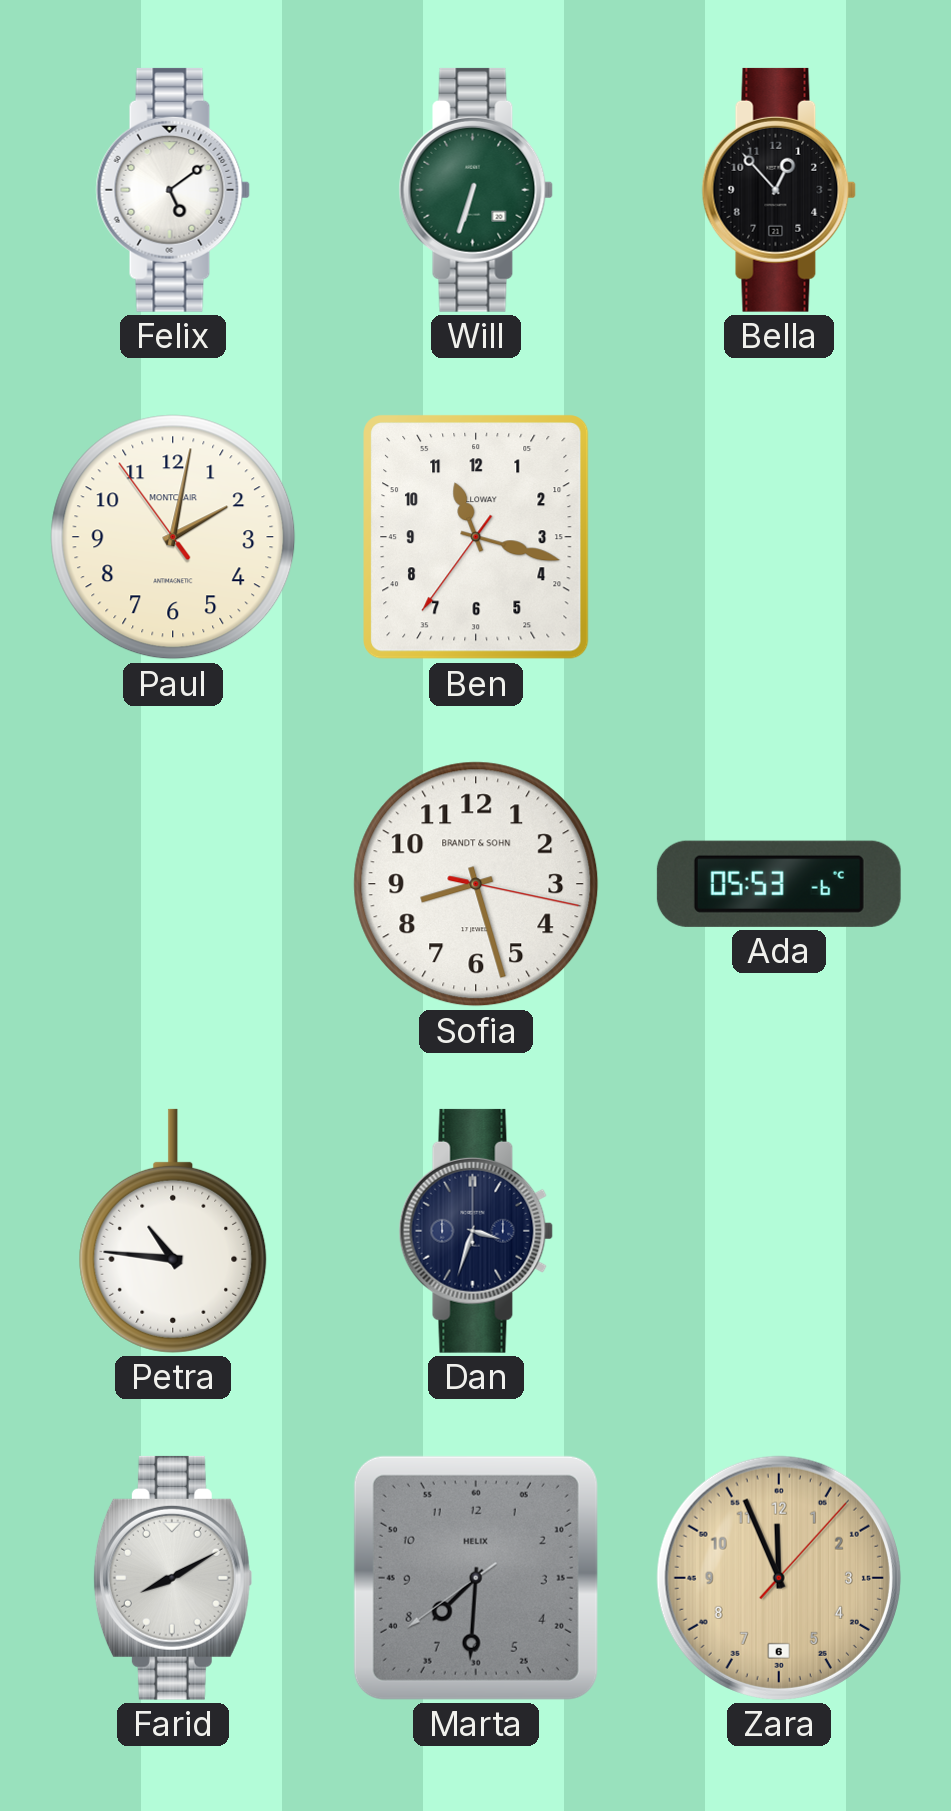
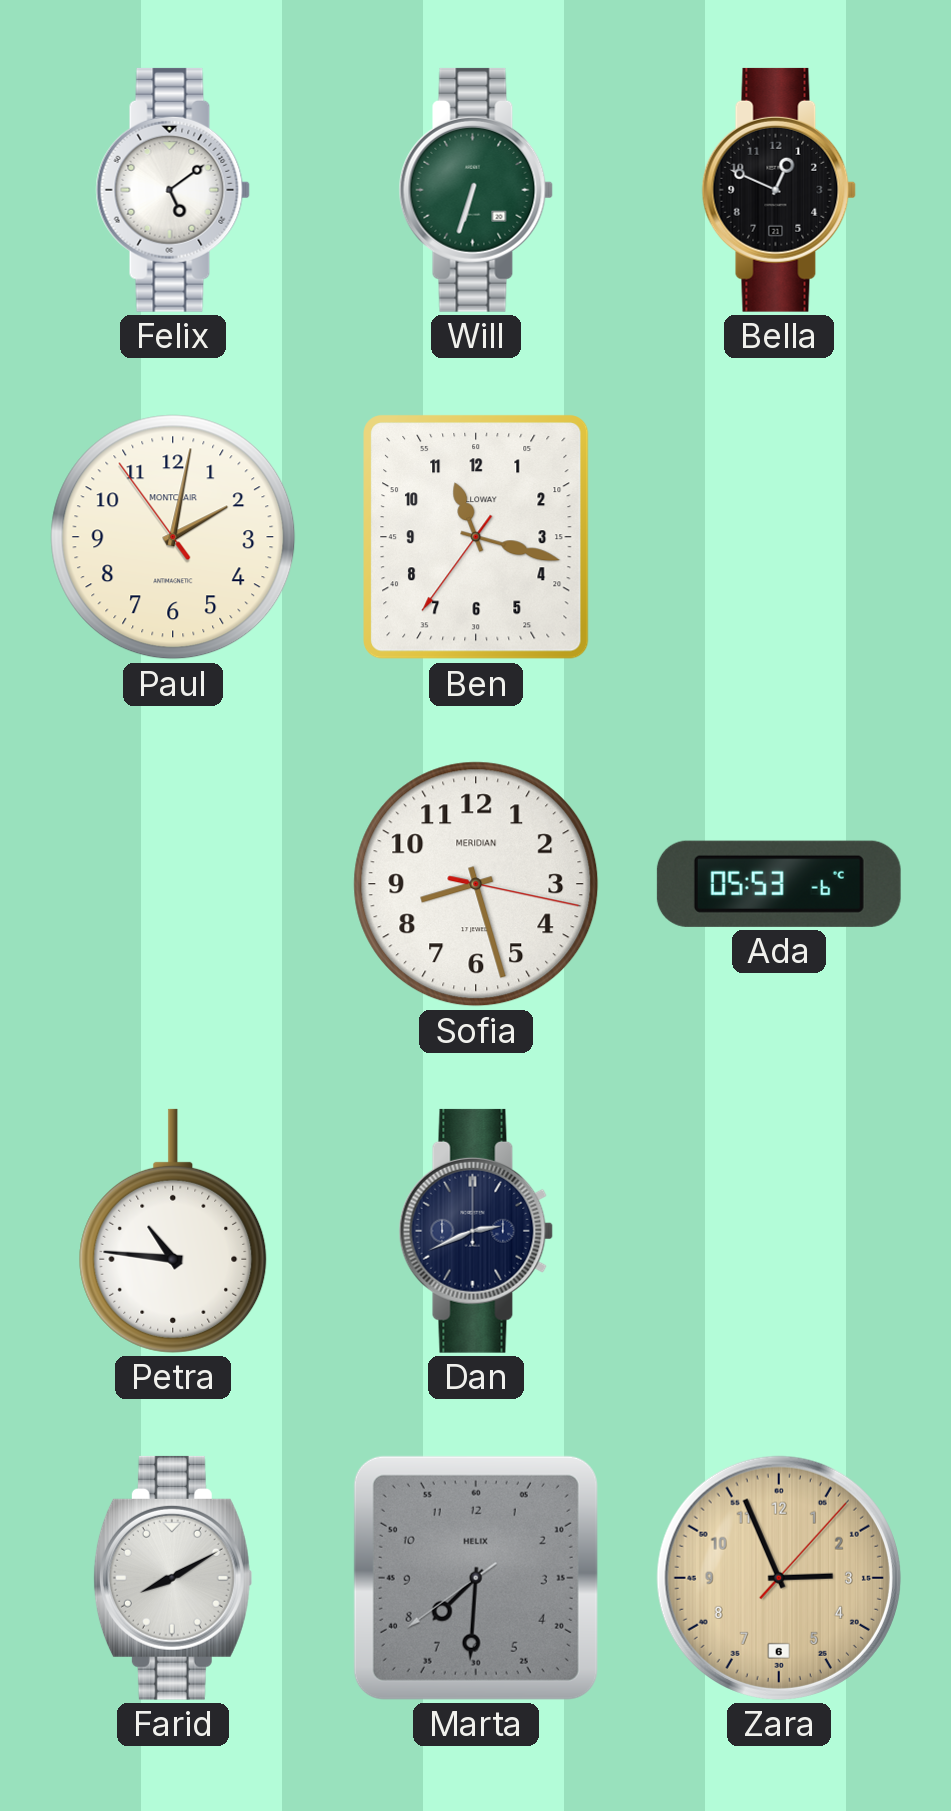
Bella: 12:53 -> 12:49 (779, 190)
Sofia brand: BRANDT & SOHN -> MERIDIAN (476, 884)
Dan: 3:33 -> 2:41 (476, 1231)
Zara: 11:56 -> 2:56 (779, 1578)
